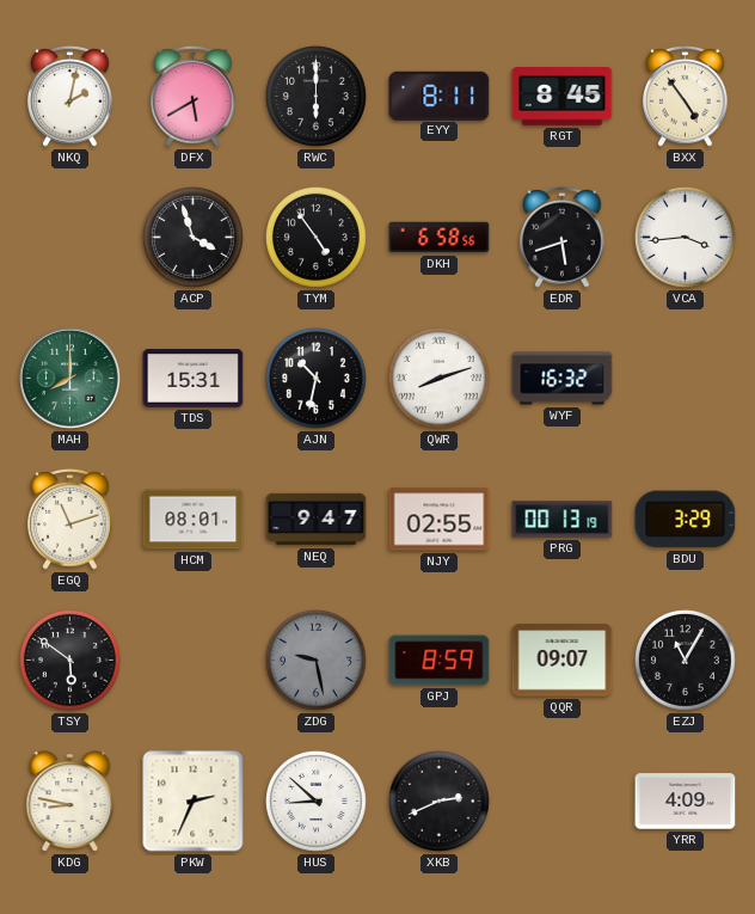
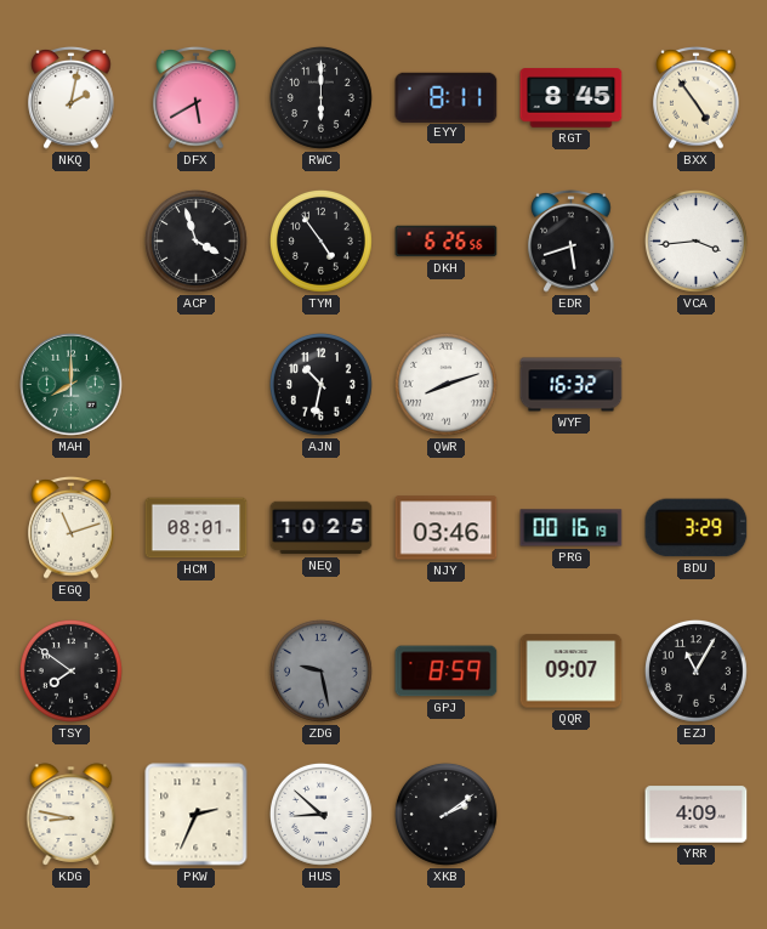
DKH: 6:58 -> 6:26 (447, 242)
TDS: 15:31 -> none (194, 379)
NEQ: 9:47 -> 10:25 (322, 528)
NJY: 02:55 -> 03:46 (447, 528)
PRG: 00:13 -> 00:16 (572, 528)
TSY: 5:51 -> 7:51 (70, 670)
XKB: 2:41 -> 2:09 (445, 814)
